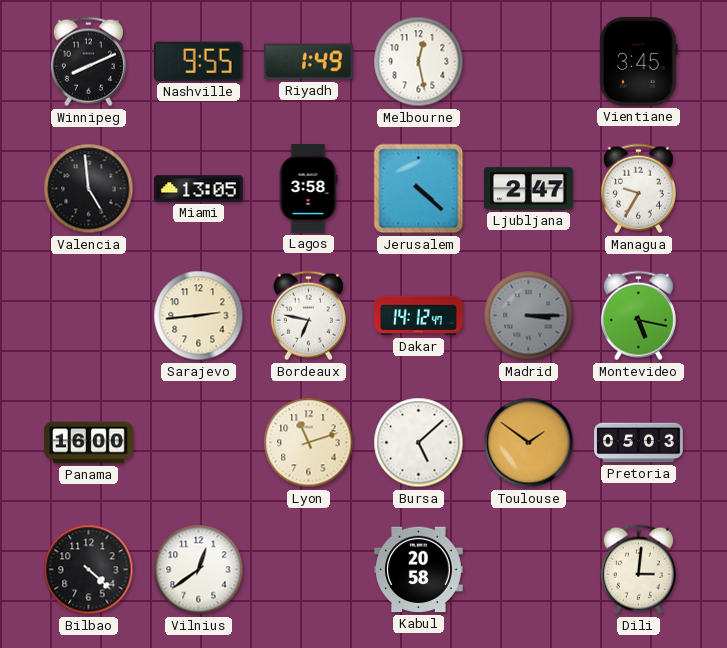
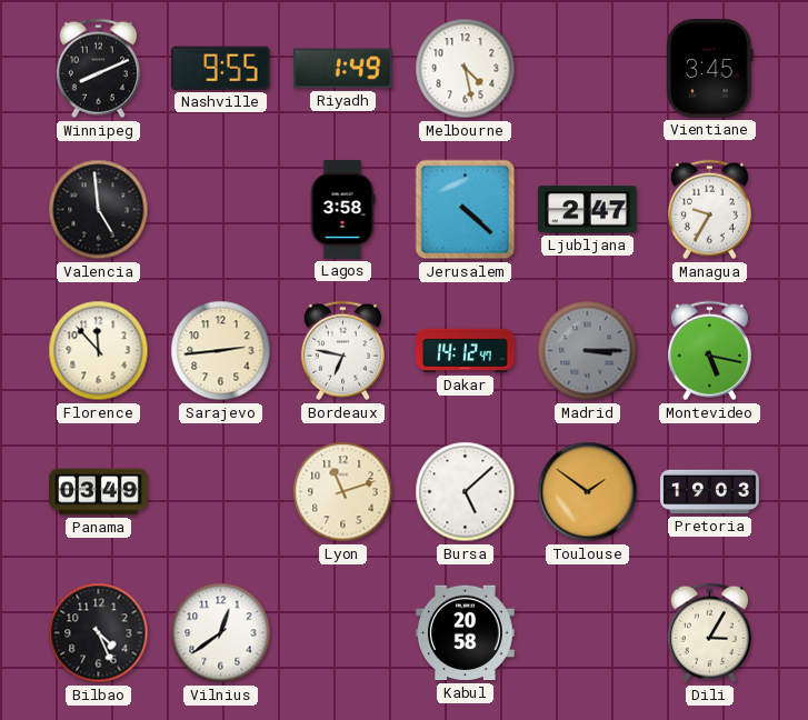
Melbourne: 12:28 -> 4:28 (466, 69)
Miami: 13:05 -> none (199, 189)
Florence: none -> 11:53 (99, 351)
Panama: 16:00 -> 03:49 (99, 492)
Pretoria: 05:03 -> 19:03 (710, 492)
Bilbao: 4:22 -> 4:26 (99, 633)
Dili: 3:01 -> 3:05 (709, 633)
